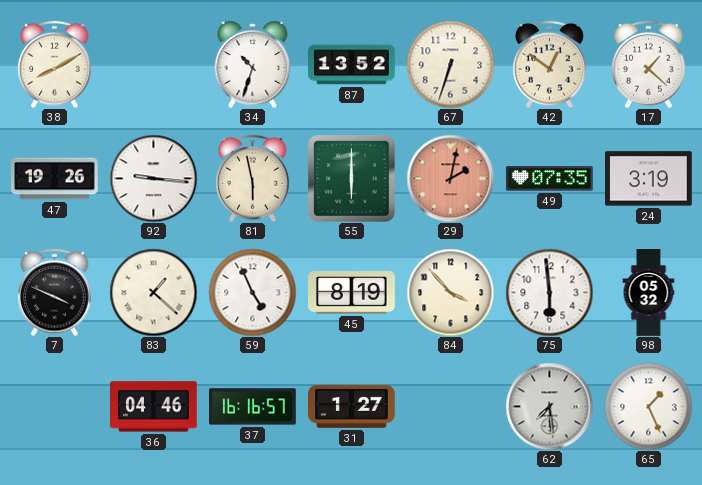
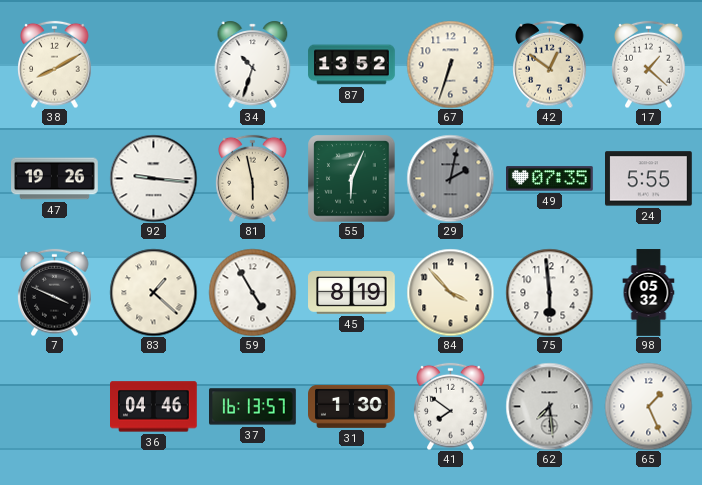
55: 6:00 -> 6:04 (351, 178)
29 dial: salmon -> grey (450, 178)
24: 3:19 -> 5:55 (649, 179)
59: 4:56 -> 4:55 (252, 292)
37: 16:16 -> 16:13 (253, 407)
31: 1:27 -> 1:30 (352, 406)
41: none -> 7:51 (451, 406)
